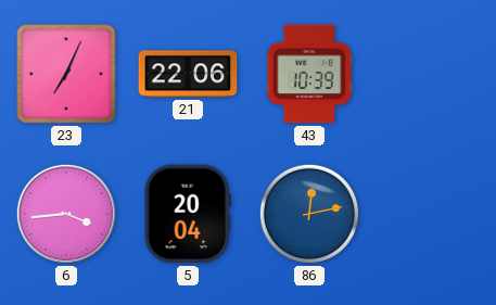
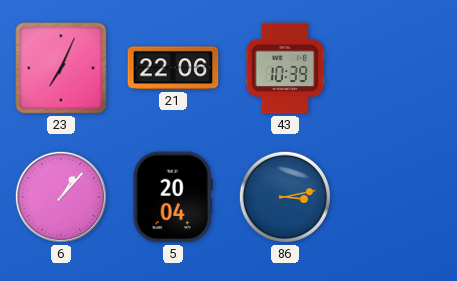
6: 3:44 -> 1:07 (61, 197)
86: 12:13 -> 3:13 (285, 197)
